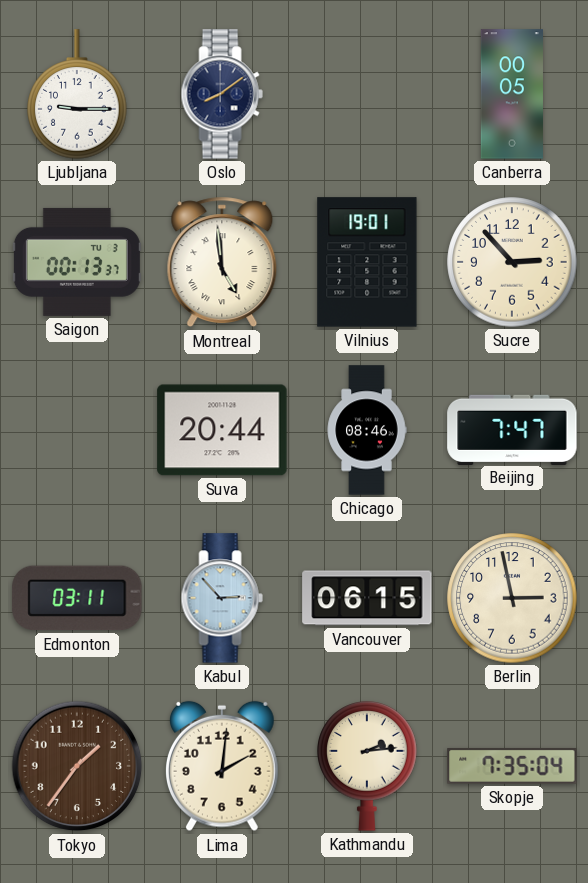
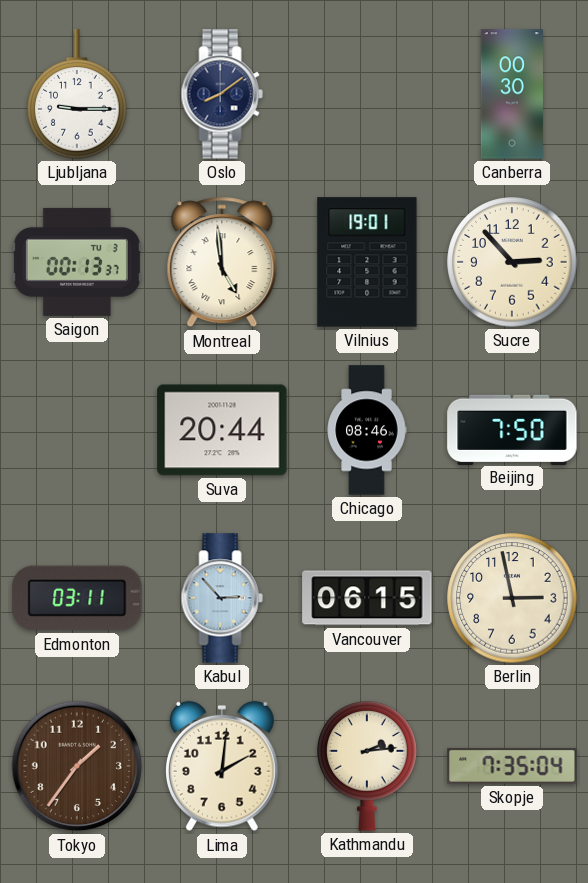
Canberra: 00:05 -> 00:30 (512, 94)
Beijing: 7:47 -> 7:50 (512, 429)
